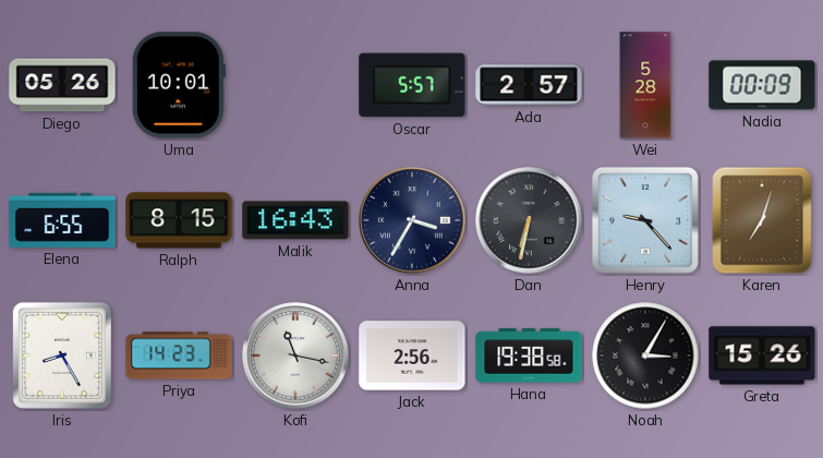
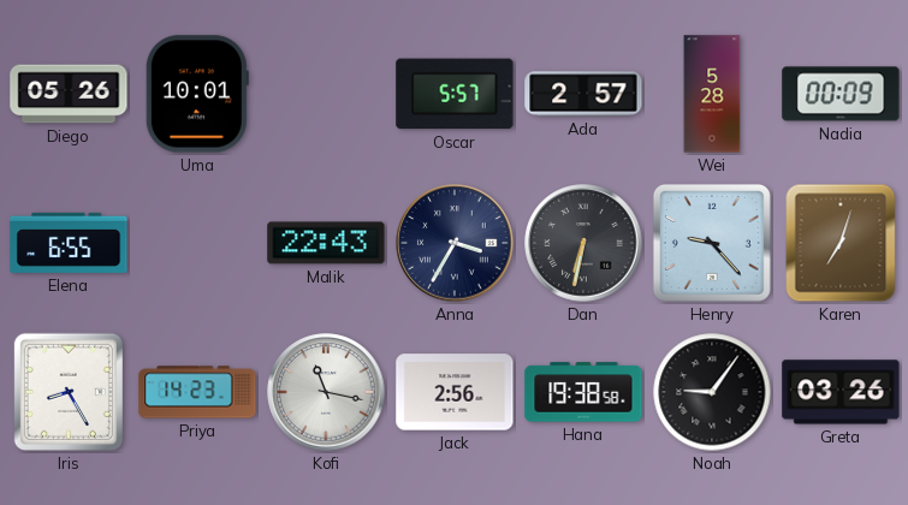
Ralph: 8:15 -> none (179, 220)
Malik: 16:43 -> 22:43 (326, 243)
Noah: 3:05 -> 9:06 (712, 392)
Greta: 15:26 -> 03:26 (841, 392)
